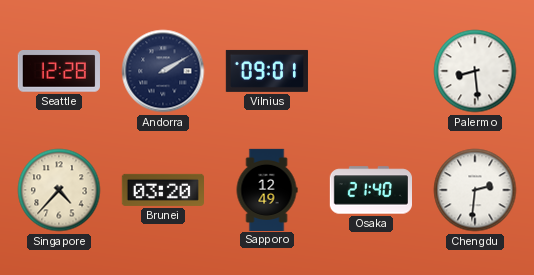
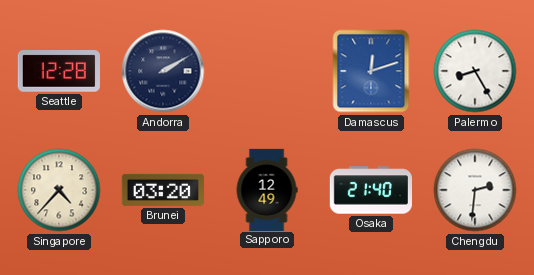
Vilnius: 09:01 -> none (266, 71)
Damascus: none -> 12:12 (371, 71)
Palermo: 8:29 -> 8:25 (475, 71)
